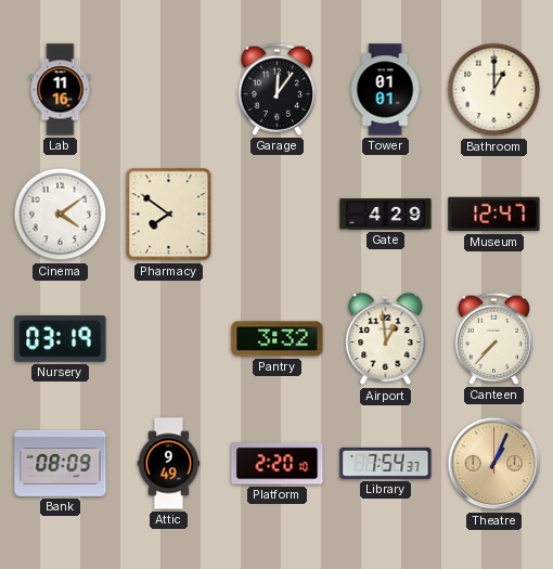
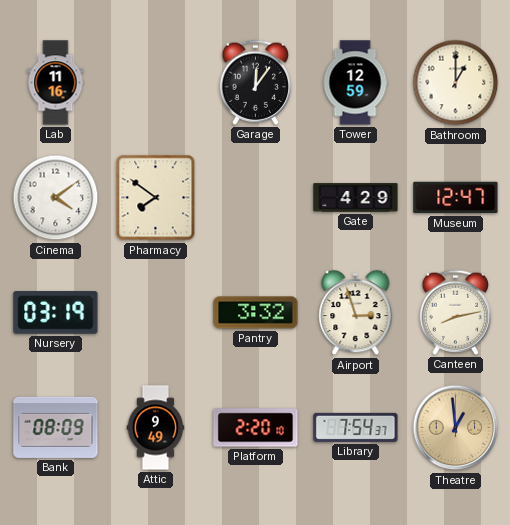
Tower: 01:01 -> 12:59 (355, 83)
Airport: 12:59 -> 2:57 (356, 313)
Canteen: 7:37 -> 8:13 (456, 312)
Theatre: 1:04 -> 12:59 (456, 428)
